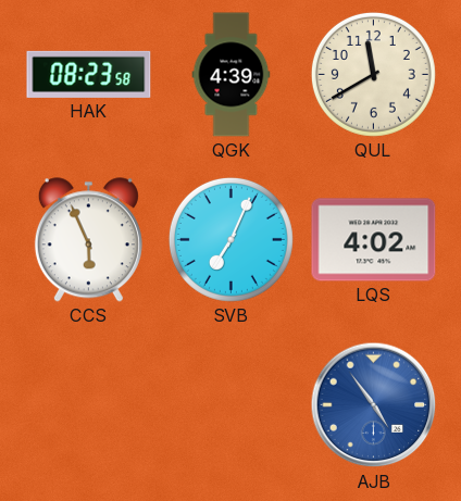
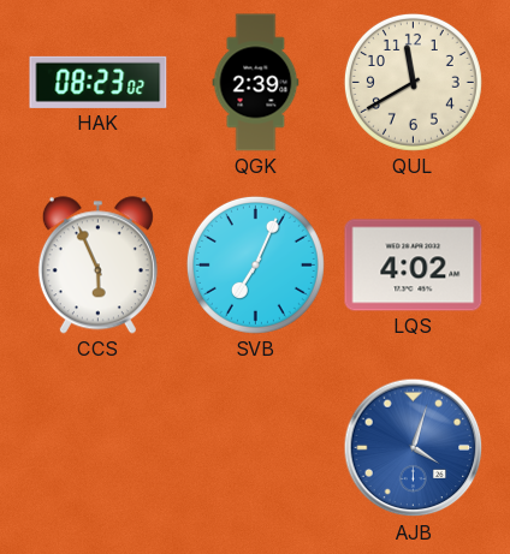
HAK: 08:23:58 -> 08:23:02 (99, 82)
QGK: 4:39 -> 2:39 (256, 83)
AJB: 4:54 -> 4:03 (414, 448)
